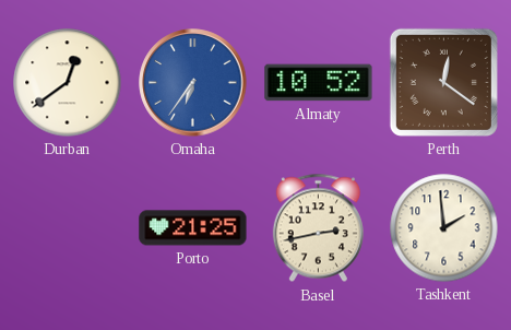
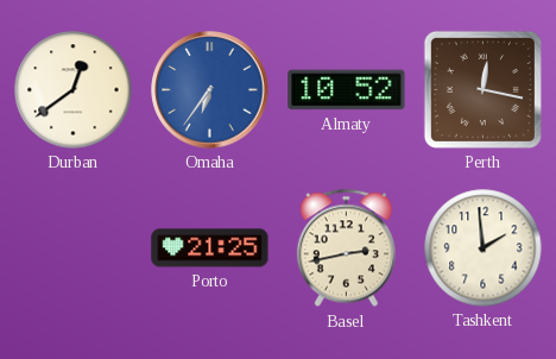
Perth: 12:21 -> 12:17 (482, 89)
